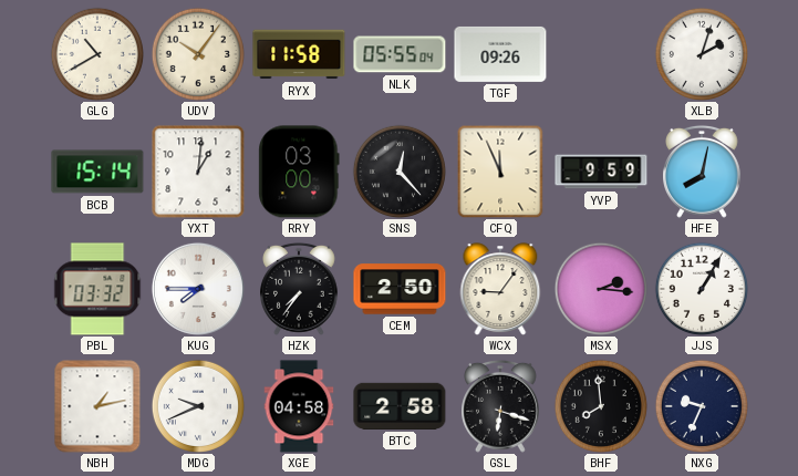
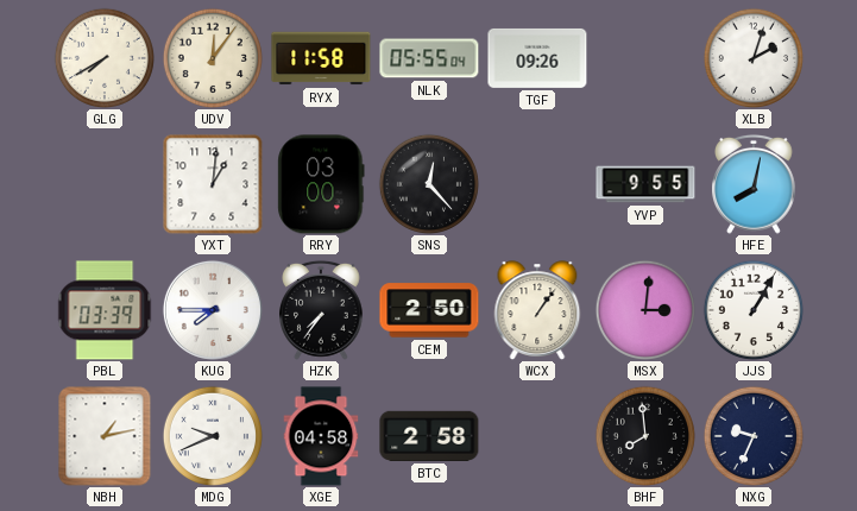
GLG: 10:40 -> 7:40 (105, 58)
UDV: 10:06 -> 12:06 (213, 58)
BCB: 15:14 -> none (97, 172)
CFQ: 11:56 -> none (500, 172)
YVP: 9:59 -> 9:55 (645, 184)
PBL: 03:32 -> 03:39 (105, 310)
WCX: 9:06 -> 1:06 (537, 310)
MSX: 2:16 -> 3:01 (645, 310)
GSL: 6:18 -> none (501, 406)
